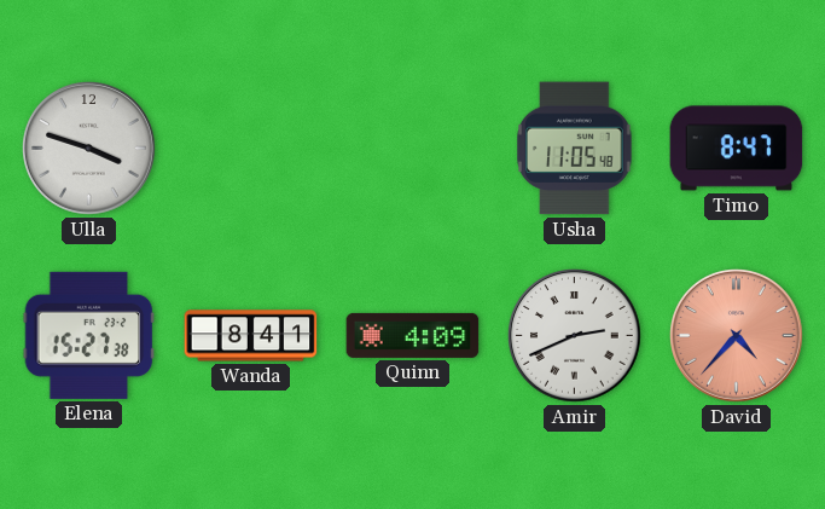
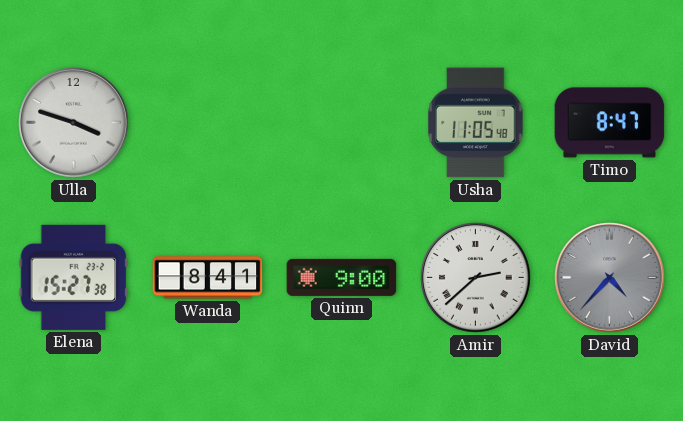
Quinn: 4:09 -> 9:00 (342, 277)
Amir: 2:41 -> 2:38 (476, 278)
David dial: salmon -> grey (610, 278)
